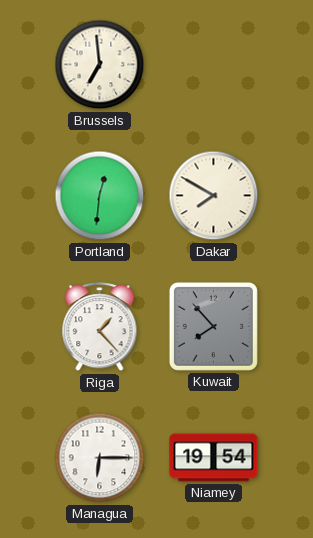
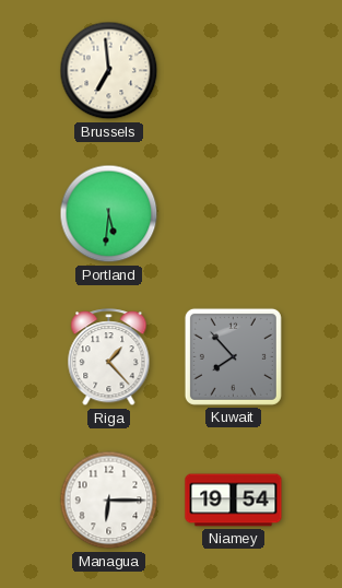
Portland: 12:31 -> 5:31 (109, 214)
Dakar: 7:50 -> none (214, 196)
